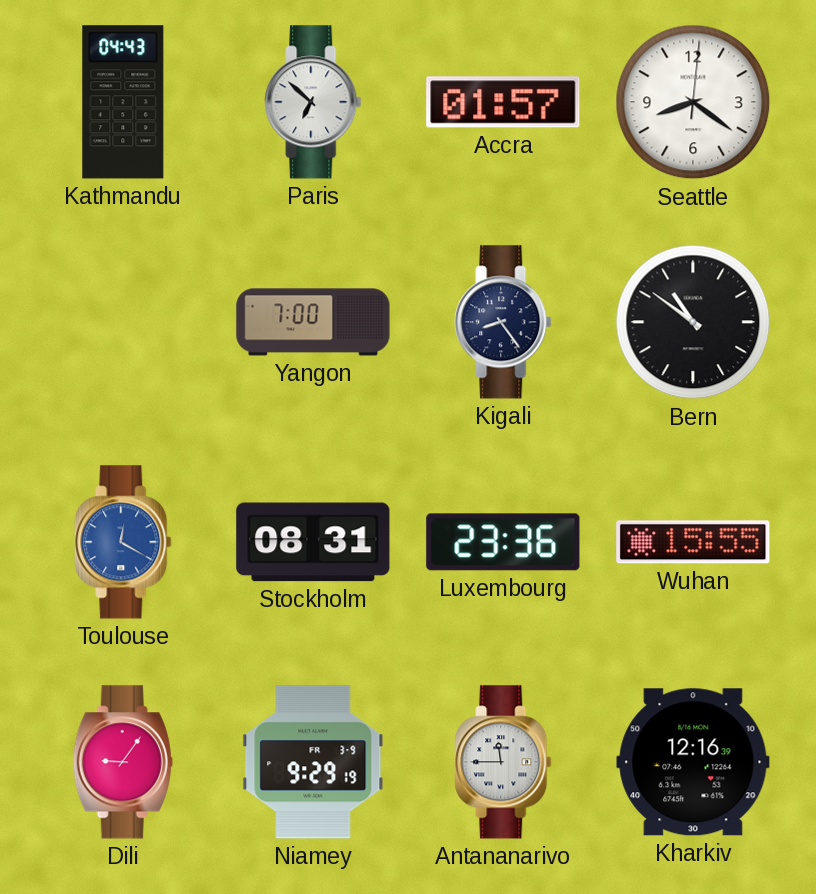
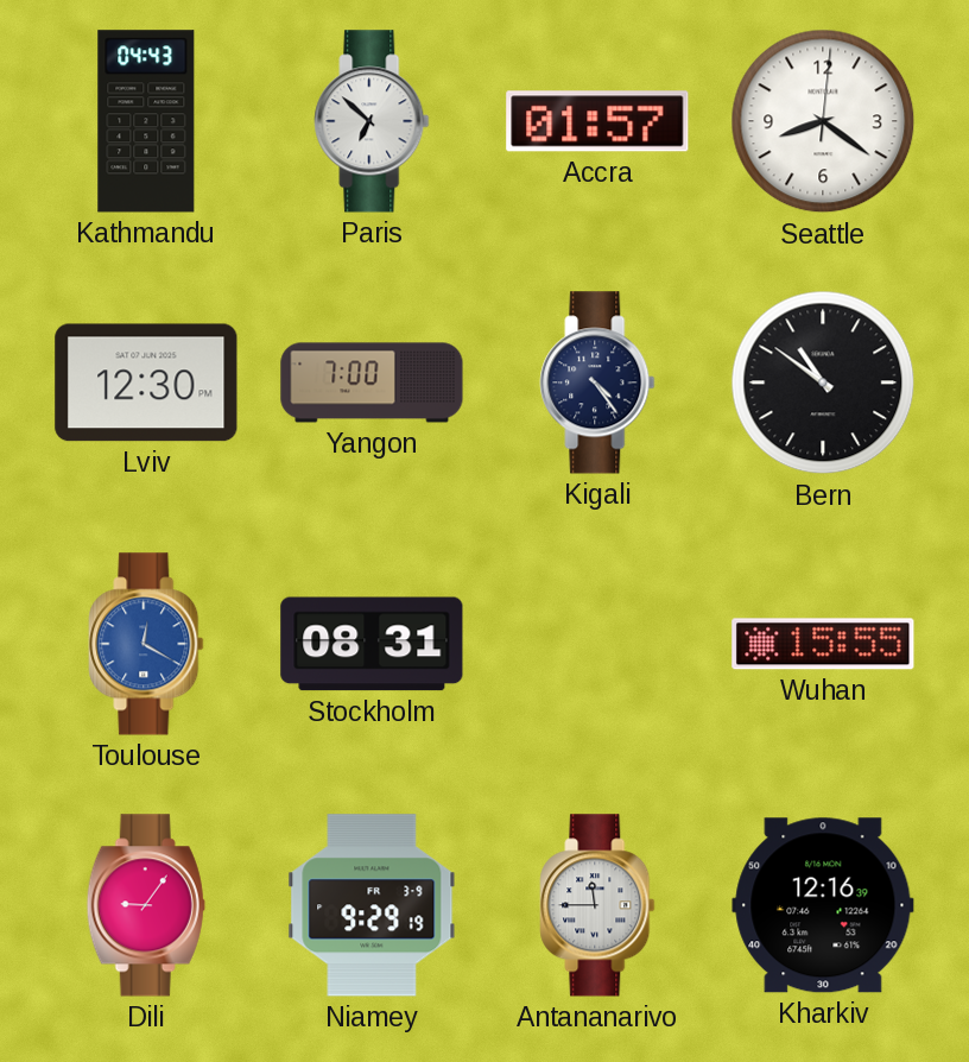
Lviv: none -> 12:30 (146, 383)
Kigali: 8:24 -> 4:24 (597, 383)
Luxembourg: 23:36 -> none (503, 542)
